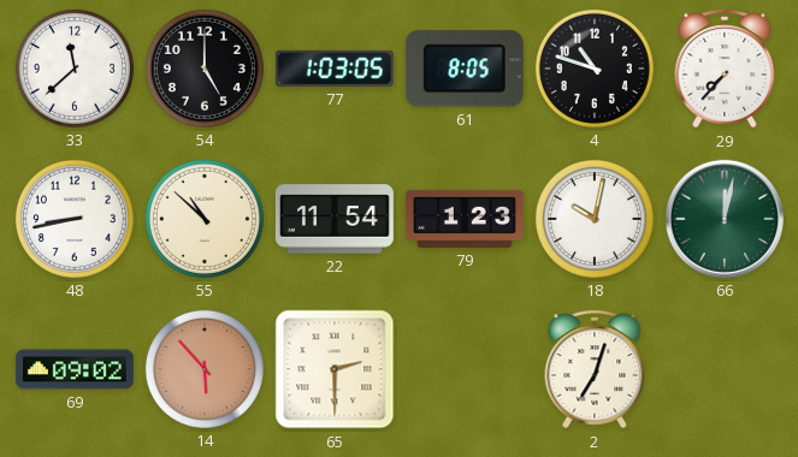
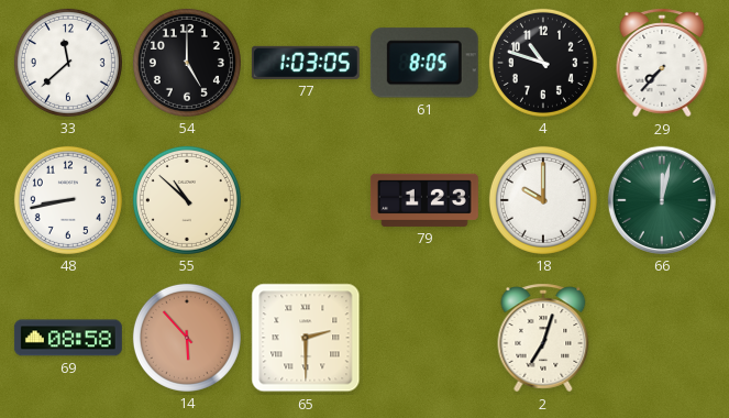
22: 11:54 -> none (335, 219)
18: 10:02 -> 10:00 (543, 200)
69: 09:02 -> 08:58 (68, 338)
